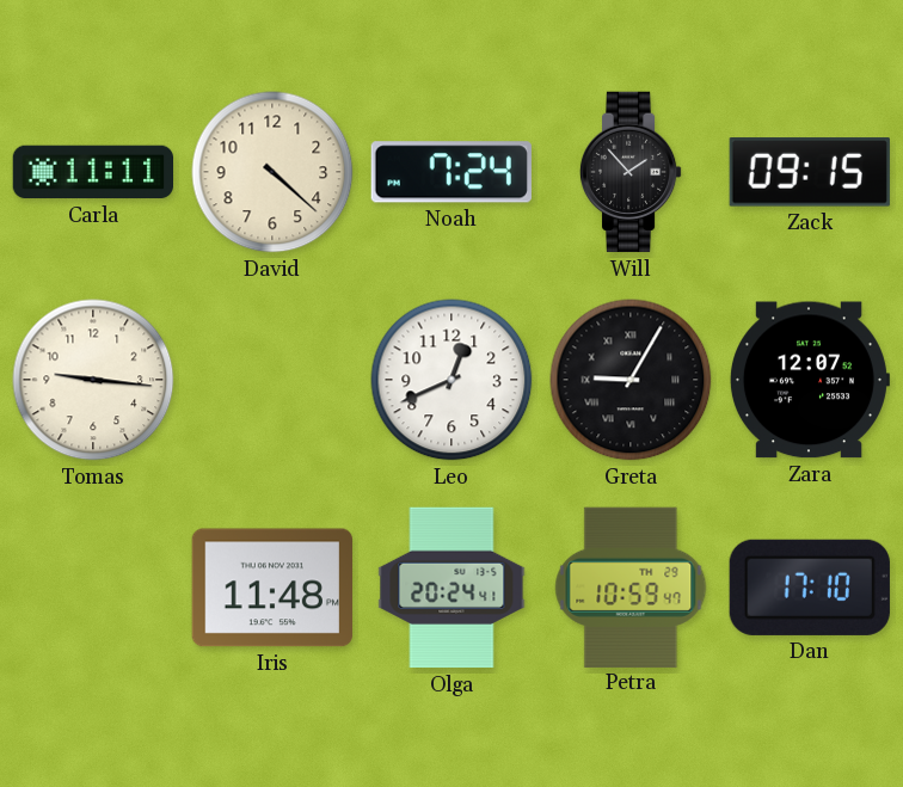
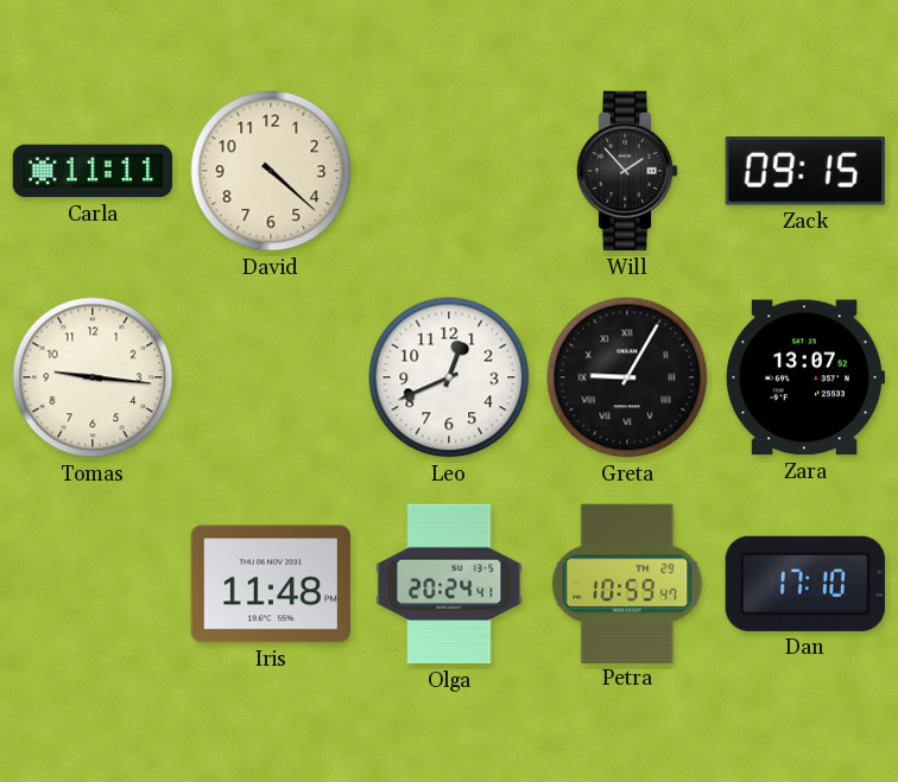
Noah: 7:24 -> none (451, 172)
Zara: 12:07 -> 13:07 (804, 377)
